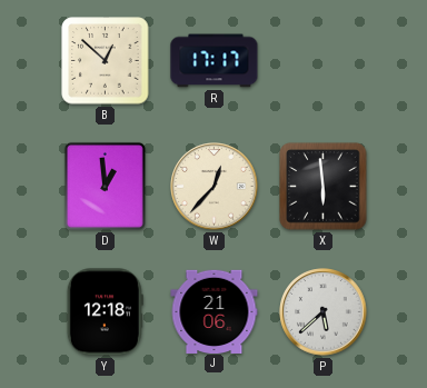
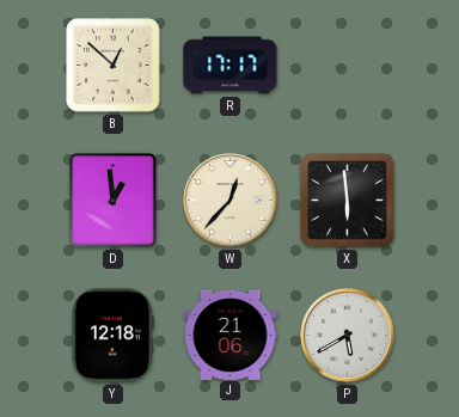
P: 5:38 -> 5:40 (348, 336)
